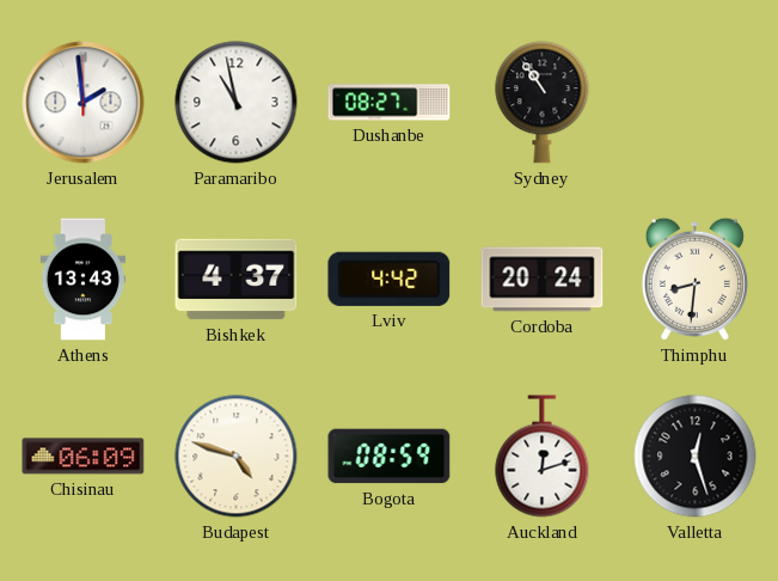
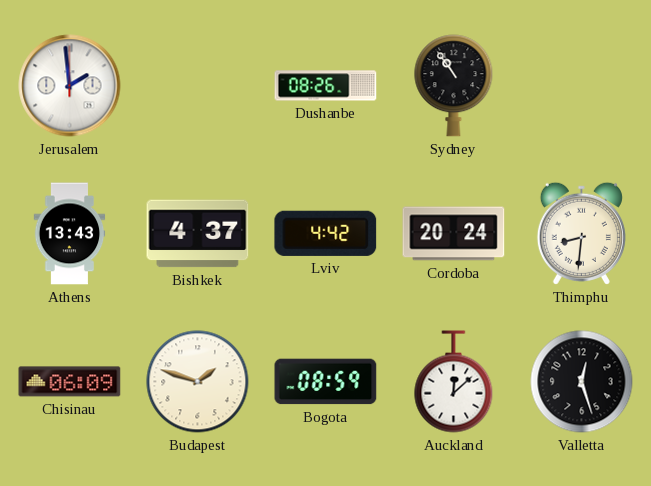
Paramaribo: 10:58 -> none (237, 103)
Dushanbe: 08:27 -> 08:26 (326, 86)
Budapest: 4:48 -> 1:48 (198, 382)
Auckland: 12:12 -> 12:08 (454, 382)
